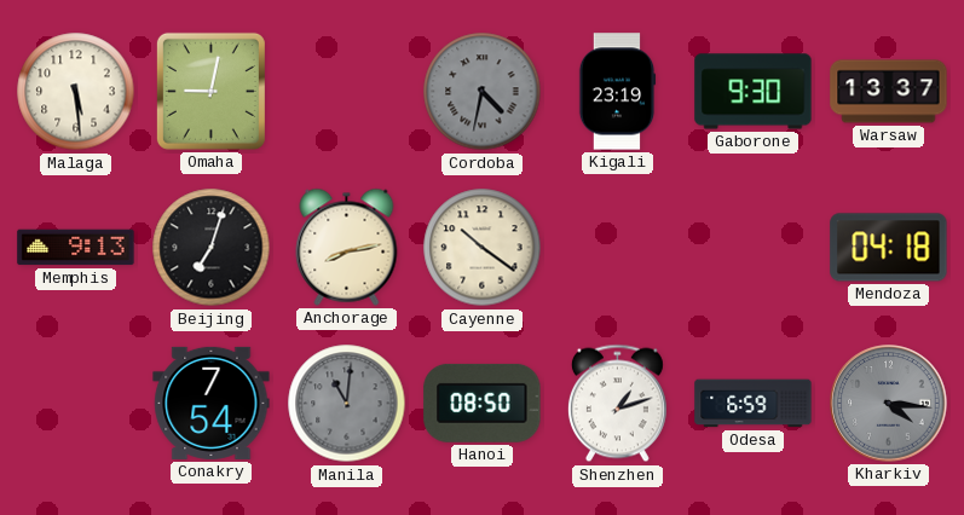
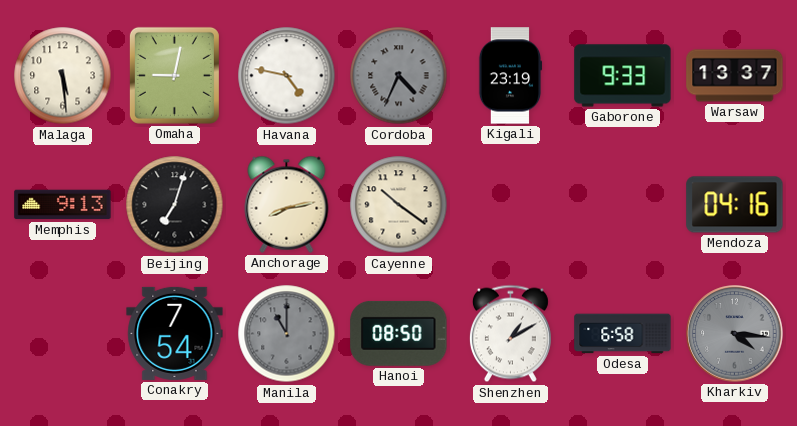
Havana: none -> 4:47 (287, 76)
Cordoba: 4:32 -> 4:34 (399, 76)
Gaborone: 9:30 -> 9:33 (623, 76)
Mendoza: 04:18 -> 04:16 (735, 205)
Manila: 11:01 -> 11:00 (287, 334)
Shenzhen: 1:12 -> 1:10 (510, 334)
Odesa: 6:59 -> 6:58 (623, 334)
